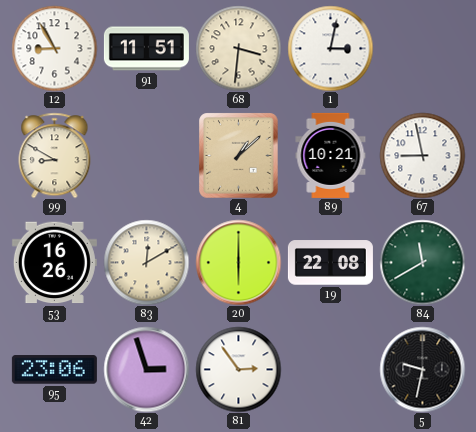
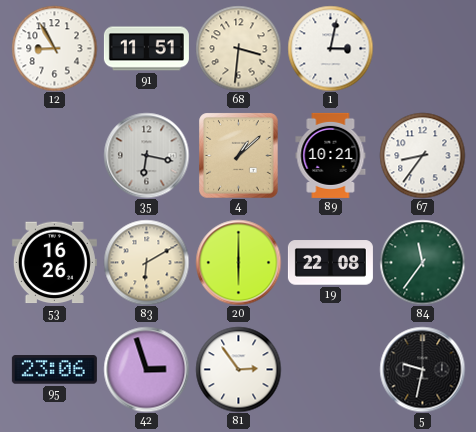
99: 8:50 -> none (55, 155)
35: none -> 6:17 (146, 155)
67: 8:58 -> 8:36 (422, 155)
83: 12:10 -> 6:10 (146, 262)
84: 11:40 -> 11:36 (422, 262)
